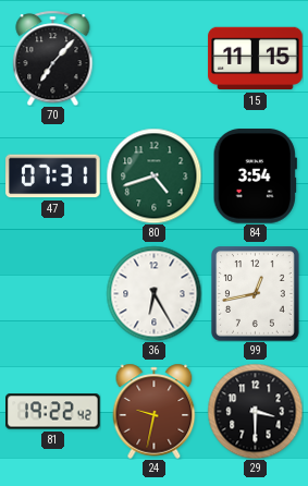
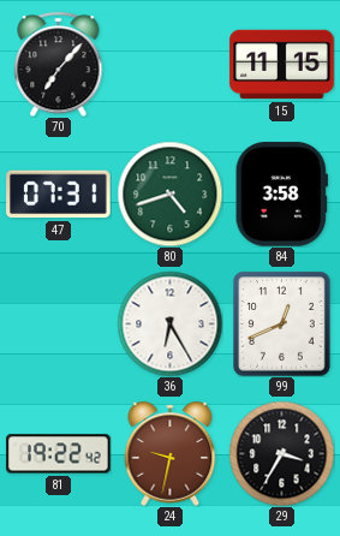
84: 3:54 -> 3:58 (281, 195)
99: 12:43 -> 12:41 (282, 324)
29: 3:30 -> 3:35 (281, 453)
